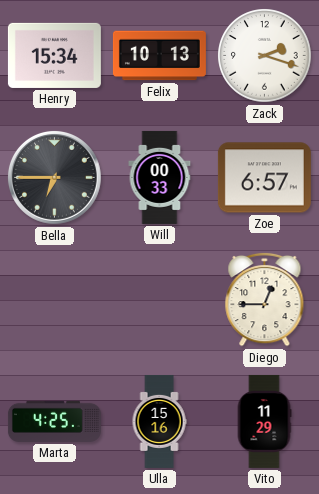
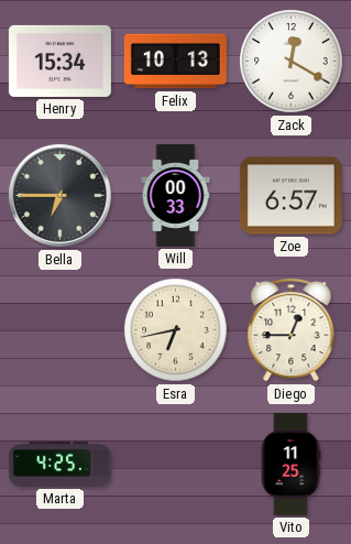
Zack: 2:18 -> 12:20 (292, 62)
Esra: none -> 6:43 (176, 330)
Ulla: 15:16 -> none (159, 421)
Vito: 11:29 -> 11:25 (290, 464)
